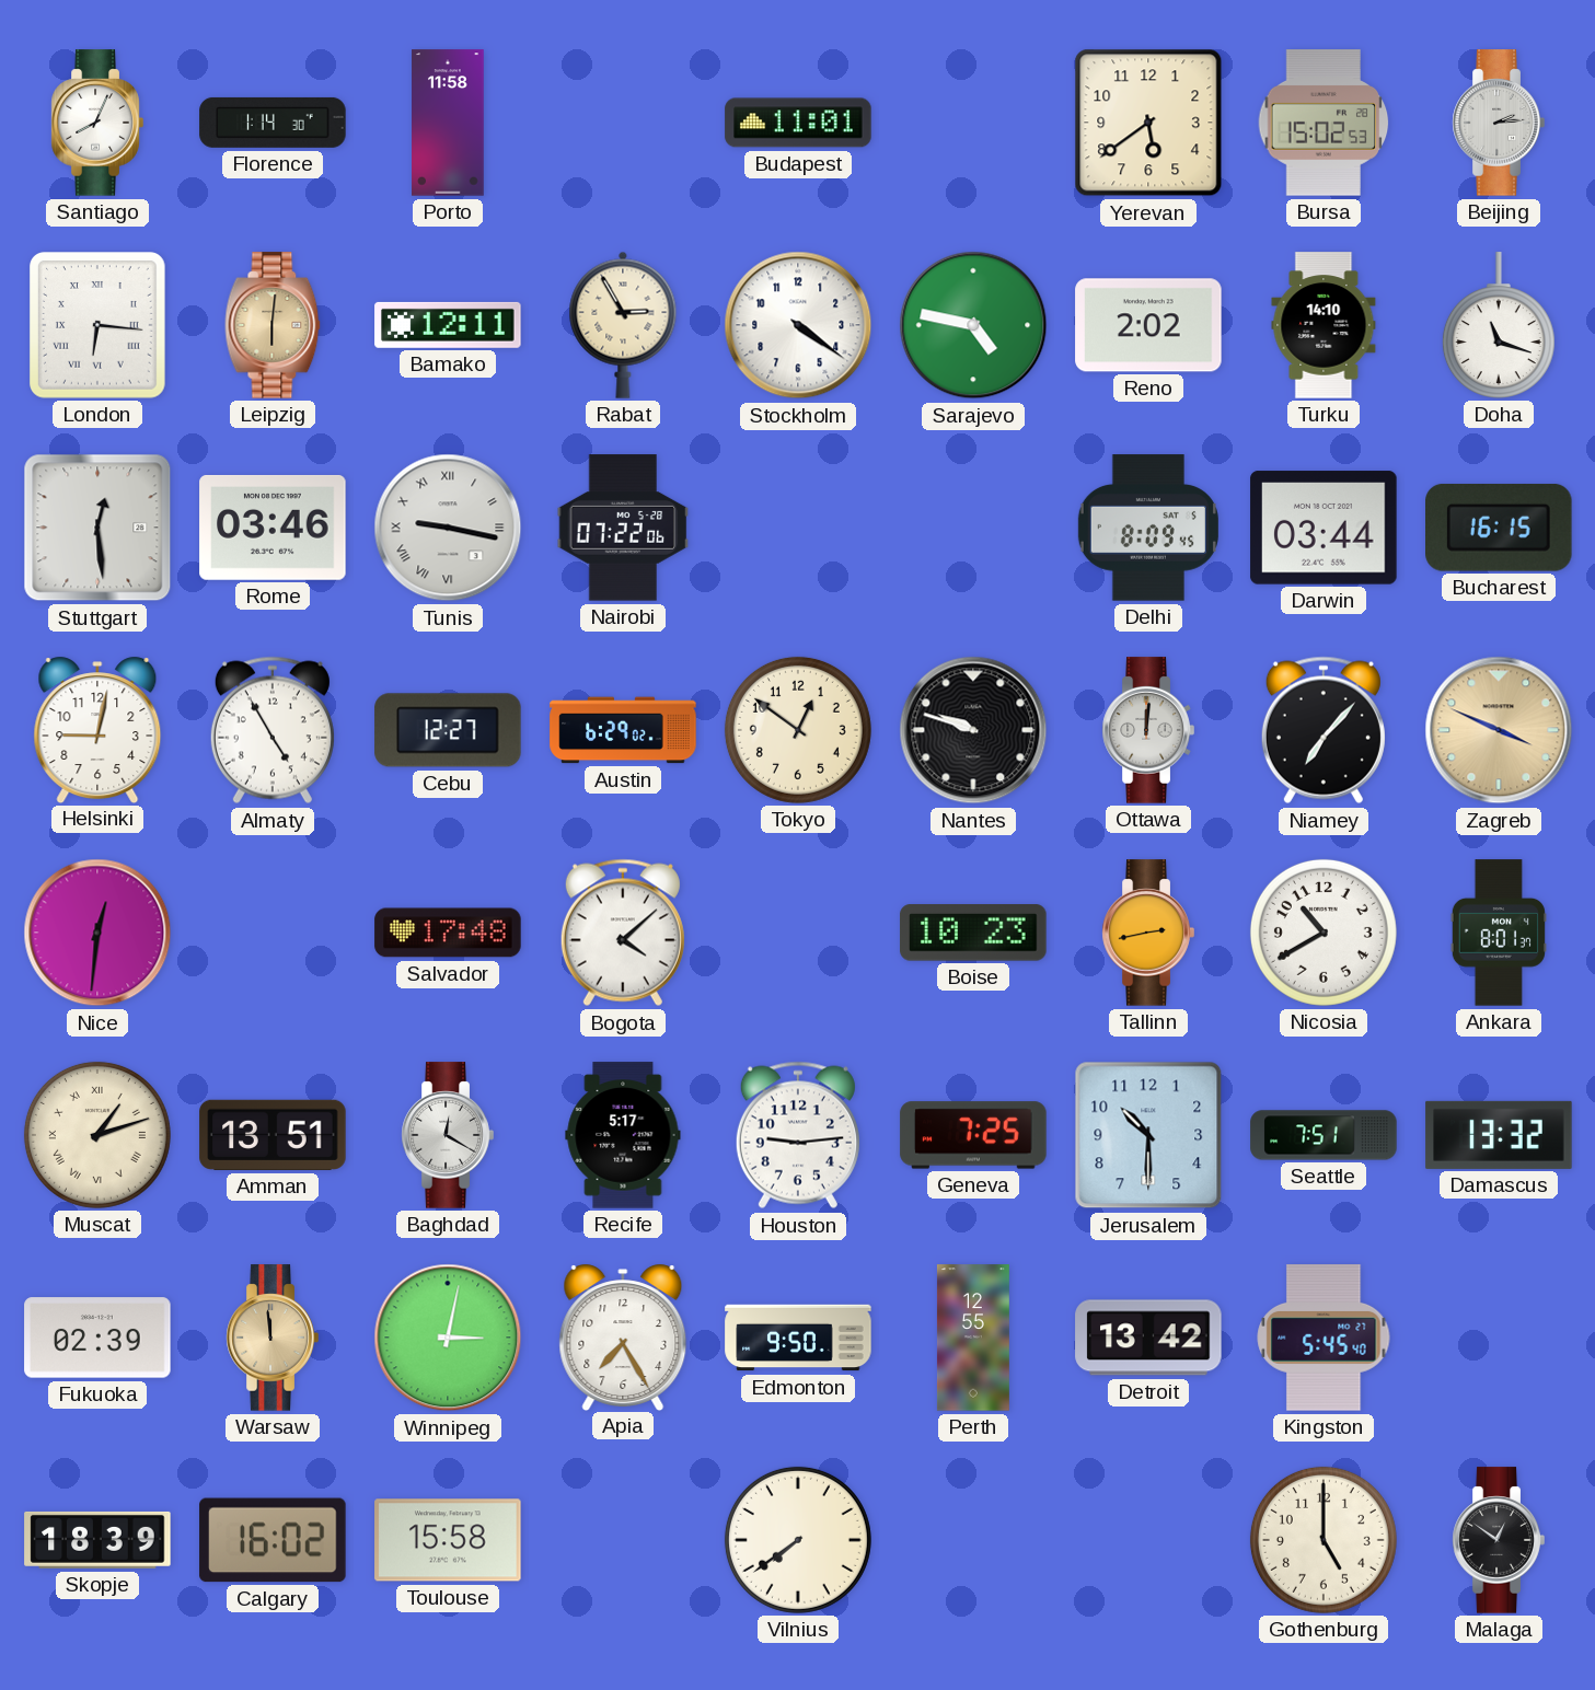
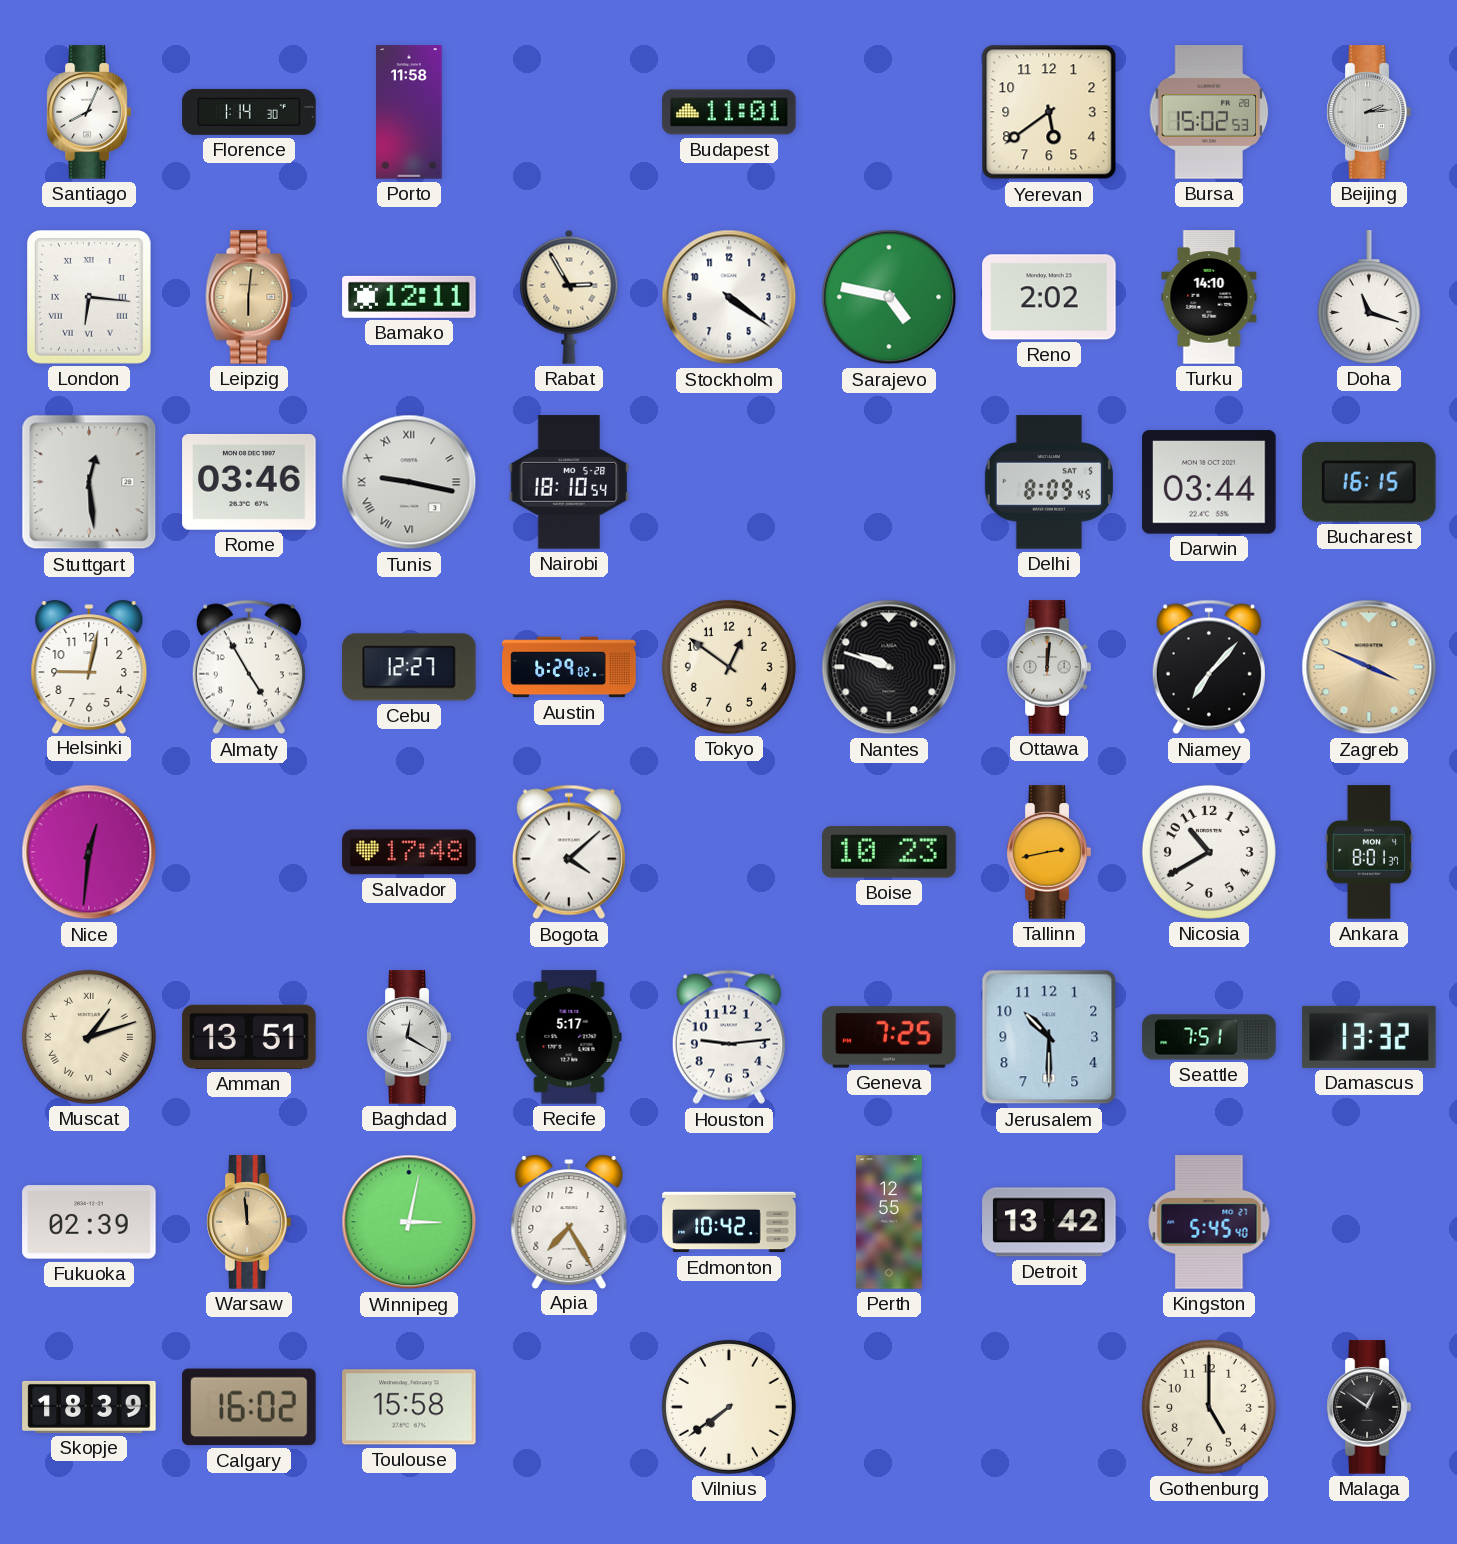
Nairobi: 07:22 -> 18:10 (569, 482)
Edmonton: 9:50 -> 10:42 (729, 1222)
